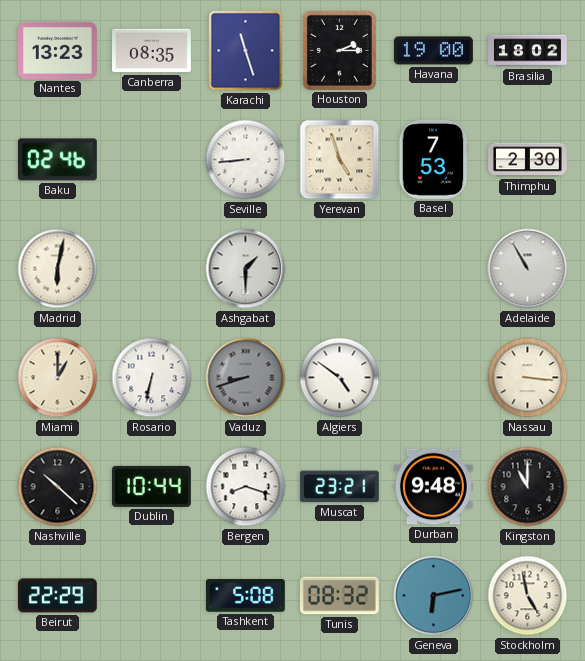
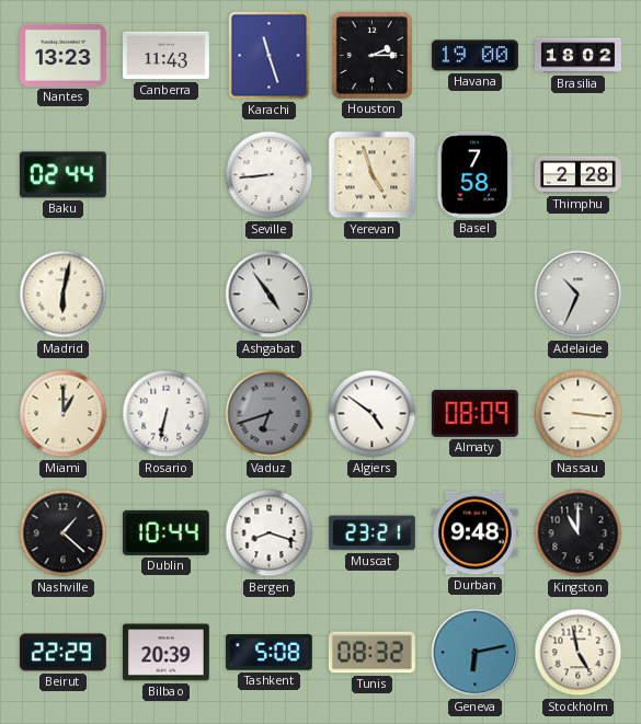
Canberra: 08:35 -> 11:43 (167, 56)
Baku: 02:46 -> 02:44 (62, 175)
Basel: 7:53 -> 7:58 (474, 174)
Thimphu: 2:30 -> 2:28 (579, 175)
Ashgabat: 1:30 -> 4:54 (270, 295)
Adelaide: 10:55 -> 10:34 (579, 295)
Vaduz: 8:42 -> 6:42 (270, 414)
Almaty: none -> 08:09 (474, 413)
Nashville: 10:22 -> 1:22 (64, 533)
Bilbao: none -> 20:39 (165, 653)
